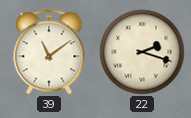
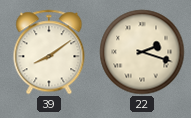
39: 11:09 -> 8:09 (49, 52)
